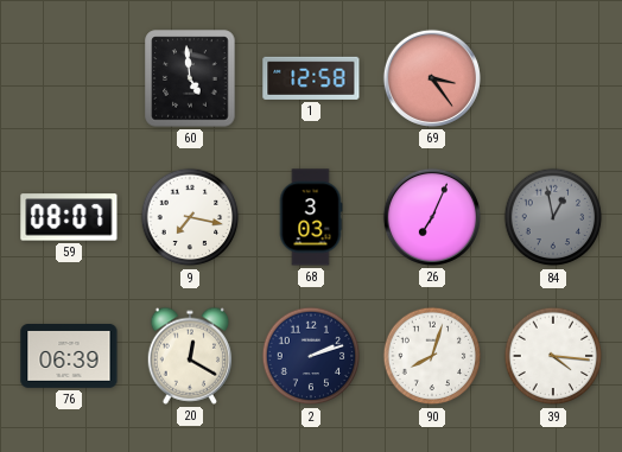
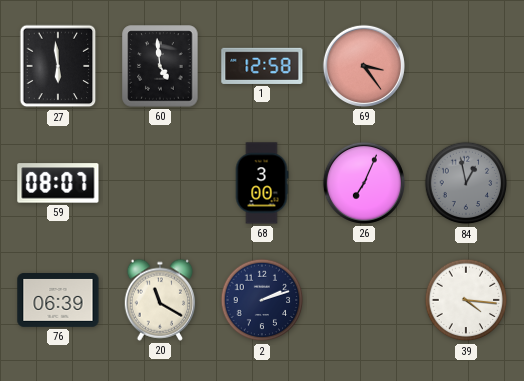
27: none -> 5:59 (58, 66)
9: 7:17 -> none (190, 217)
68: 3:03 -> 3:00 (262, 183)
20: 12:20 -> 11:20 (160, 300)
90: 8:03 -> none (432, 356)
